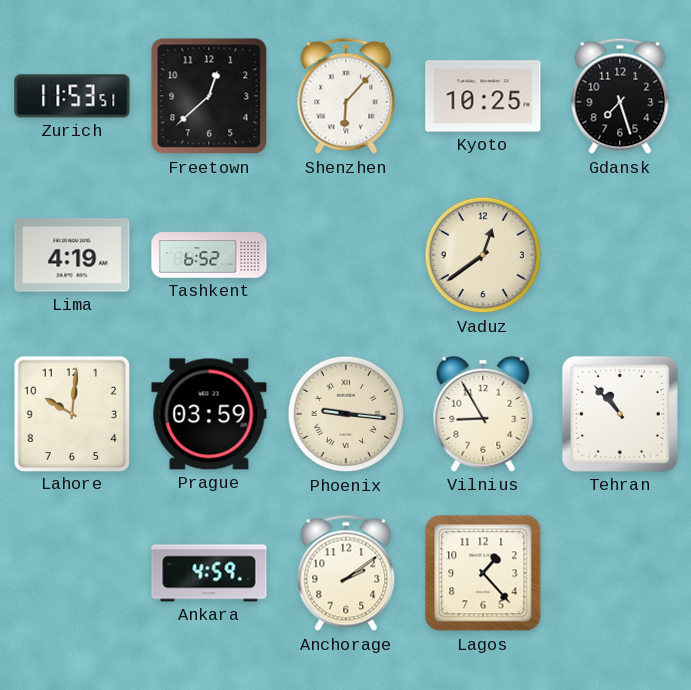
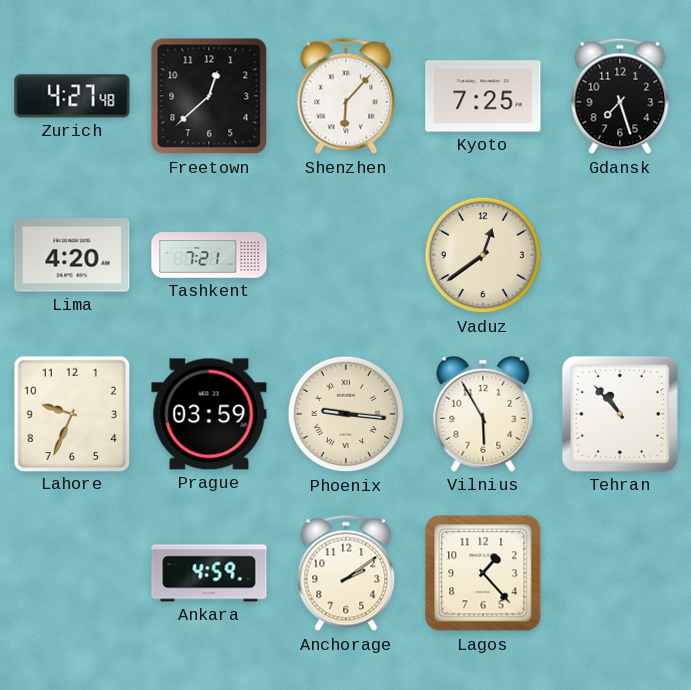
Zurich: 11:53 -> 4:27 (72, 96)
Kyoto: 10:25 -> 7:25 (483, 96)
Lima: 4:19 -> 4:20 (72, 255)
Tashkent: 6:52 -> 7:21 (209, 255)
Lahore: 10:01 -> 9:34 (71, 413)
Vilnius: 8:55 -> 5:55 (483, 414)
